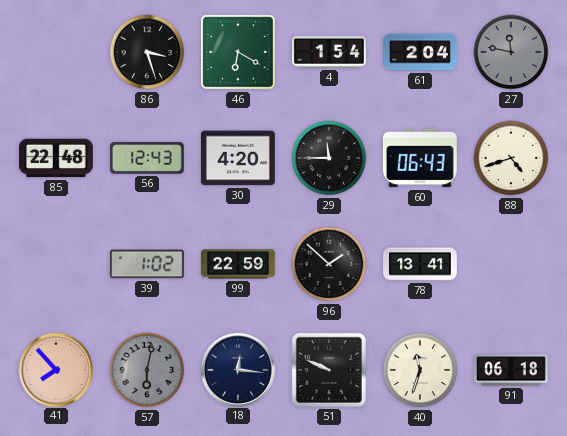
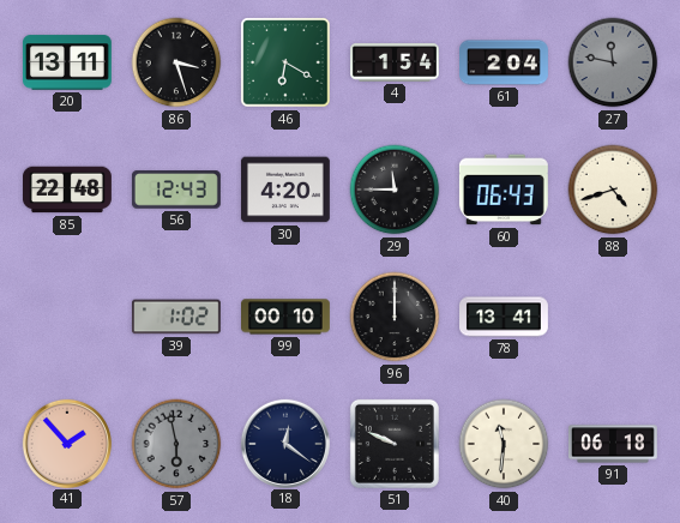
20: none -> 13:11 (67, 62)
99: 22:59 -> 00:10 (287, 317)
96: 1:52 -> 12:00 (395, 317)
41: 7:53 -> 1:53 (66, 443)
57: 6:02 -> 5:58 (176, 444)
18: 12:16 -> 12:21 (284, 443)
40: 11:33 -> 11:31 (504, 444)
